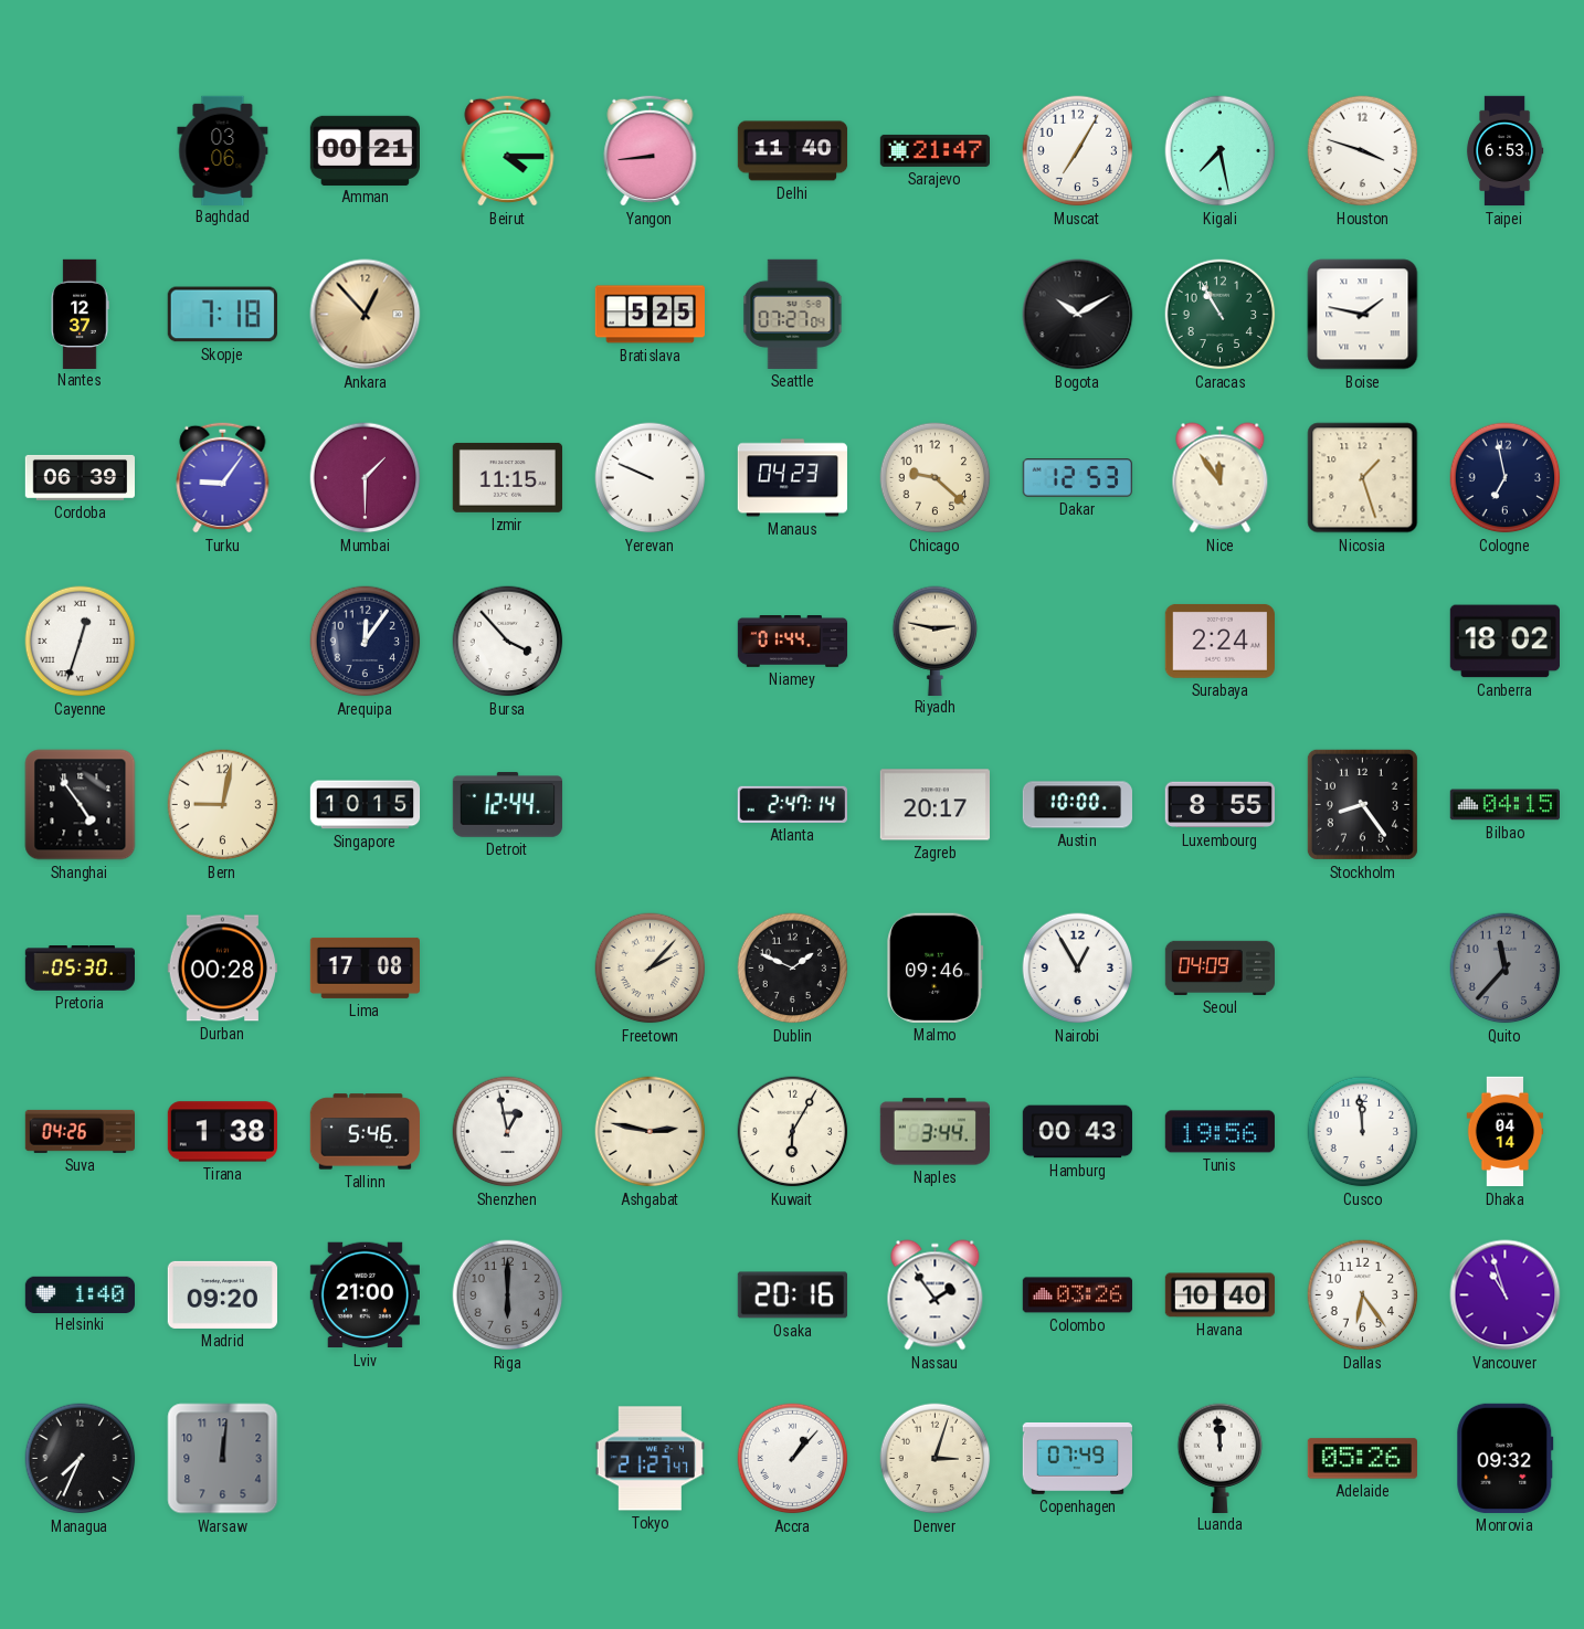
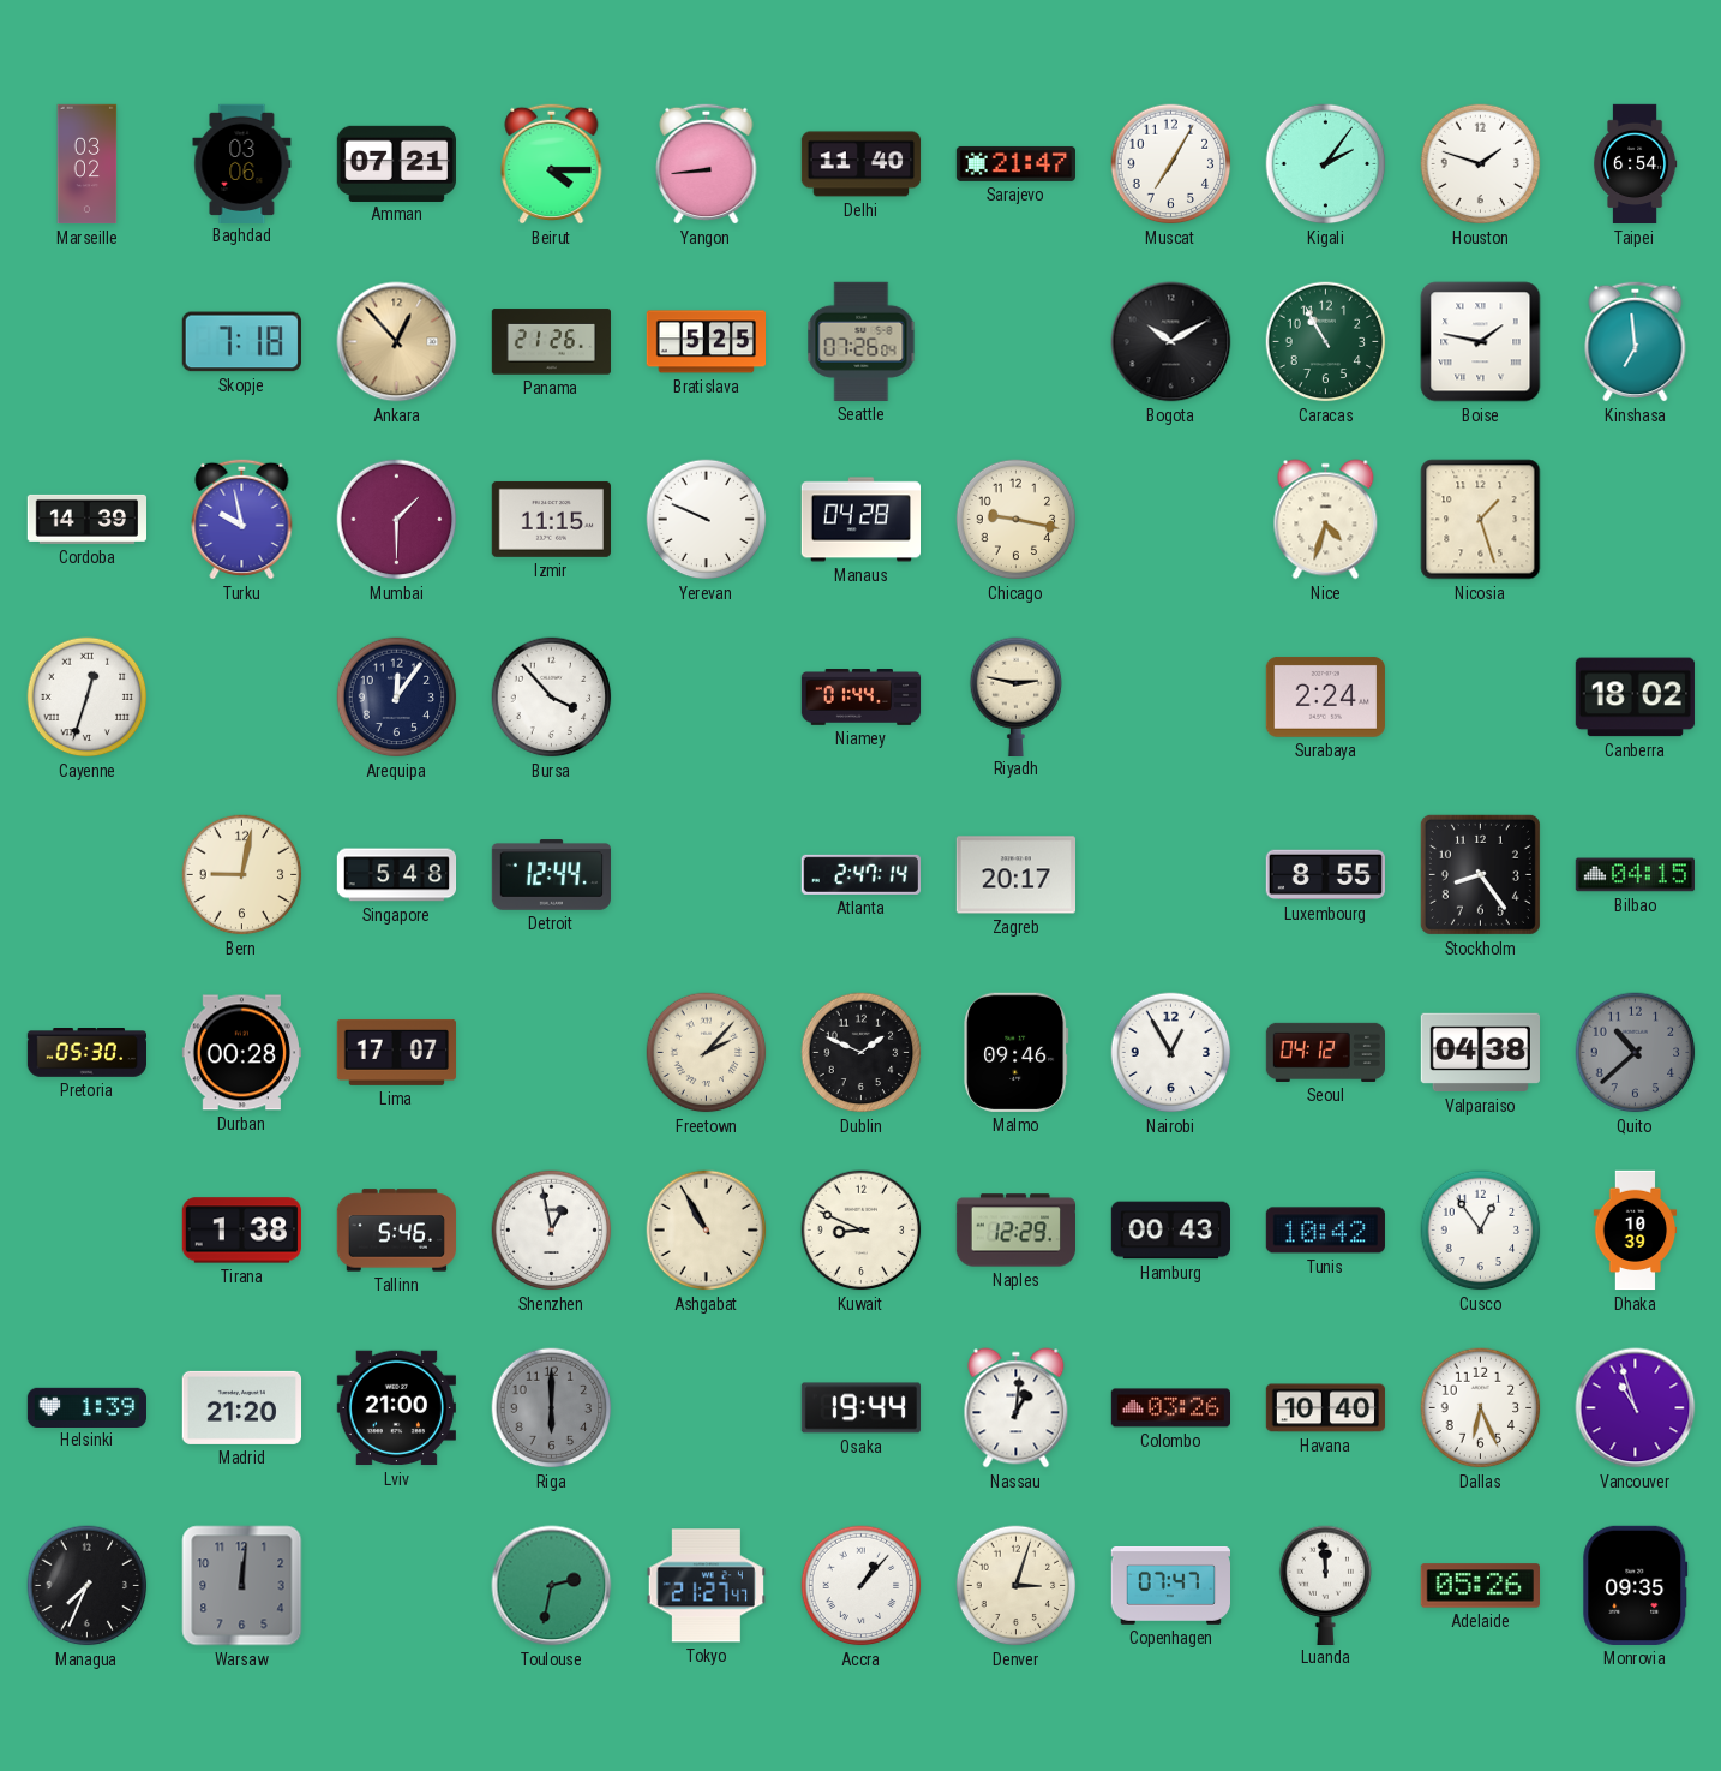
Marseille: none -> 03:02 (88, 164)
Amman: 00:21 -> 07:21 (396, 163)
Kigali: 7:28 -> 2:06 (1326, 164)
Houston: 3:48 -> 1:48 (1481, 164)
Taipei: 6:53 -> 6:54 (1635, 164)
Nantes: 12:37 -> none (80, 314)
Panama: none -> 21:26 (551, 342)
Seattle: 07:27 -> 07:26 (862, 341)
Kinshasa: none -> 6:59 (1636, 341)
Cordoba: 06:39 -> 14:39 (86, 519)
Turku: 9:06 -> 9:58 (242, 519)
Manaus: 04:23 -> 04:28 (860, 520)
Chicago: 9:22 -> 9:17 (1017, 520)
Dakar: 12:53 -> none (1077, 478)
Nice: 11:54 -> 4:33 (1326, 520)
Cologne: 6:58 -> none (1506, 478)
Shanghai: 4:54 -> none (81, 805)
Singapore: 10:15 -> 5:48 (397, 875)
Austin: 10:00 -> none (1078, 805)
Lima: 17:08 -> 17:07 (396, 1052)
Seoul: 04:09 -> 04:12 (1325, 1052)
Valparaiso: none -> 04:38 (1480, 1053)
Quito: 11:37 -> 10:38 (1636, 1053)
Suva: 04:26 -> none (80, 1131)
Ashgabat: 2:47 -> 10:55 (707, 1231)
Kuwait: 6:05 -> 8:49 (862, 1231)
Naples: 3:44 -> 12:29 (1015, 1231)
Tunis: 19:56 -> 10:42 (1325, 1231)
Cusco: 11:59 -> 12:54 (1481, 1231)
Dhaka: 04:14 -> 10:39 (1636, 1231)
Helsinki: 1:40 -> 1:39 (86, 1407)
Madrid: 09:20 -> 21:20 (241, 1407)
Osaka: 20:16 -> 19:44 (860, 1408)
Nassau: 1:54 -> 1:01 (1017, 1408)
Dallas: 6:24 -> 6:26 (1481, 1408)
Toulouse: none -> 2:32 (552, 1586)
Copenhagen: 07:49 -> 07:47 (1170, 1585)
Monrovia: 09:32 -> 09:35 (1636, 1585)
